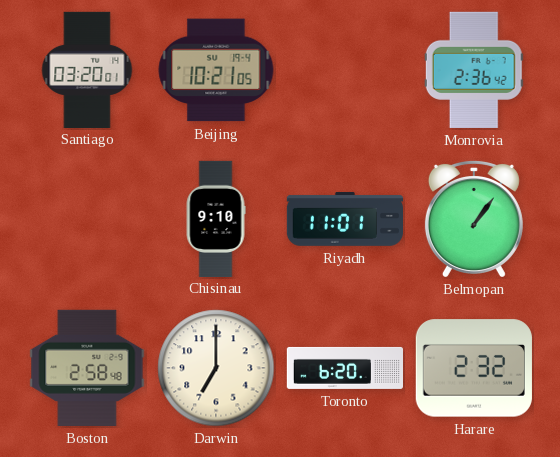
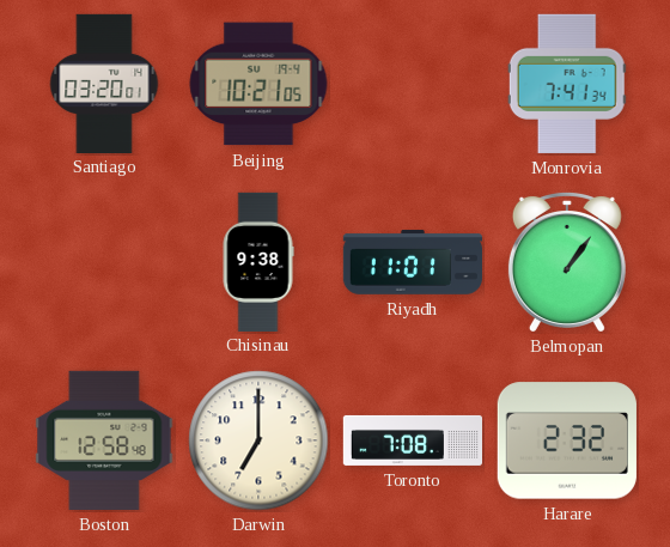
Monrovia: 2:36 -> 7:41 (567, 84)
Chisinau: 9:10 -> 9:38 (258, 261)
Boston: 2:58 -> 12:58 (104, 440)
Toronto: 6:20 -> 7:08 (412, 440)
